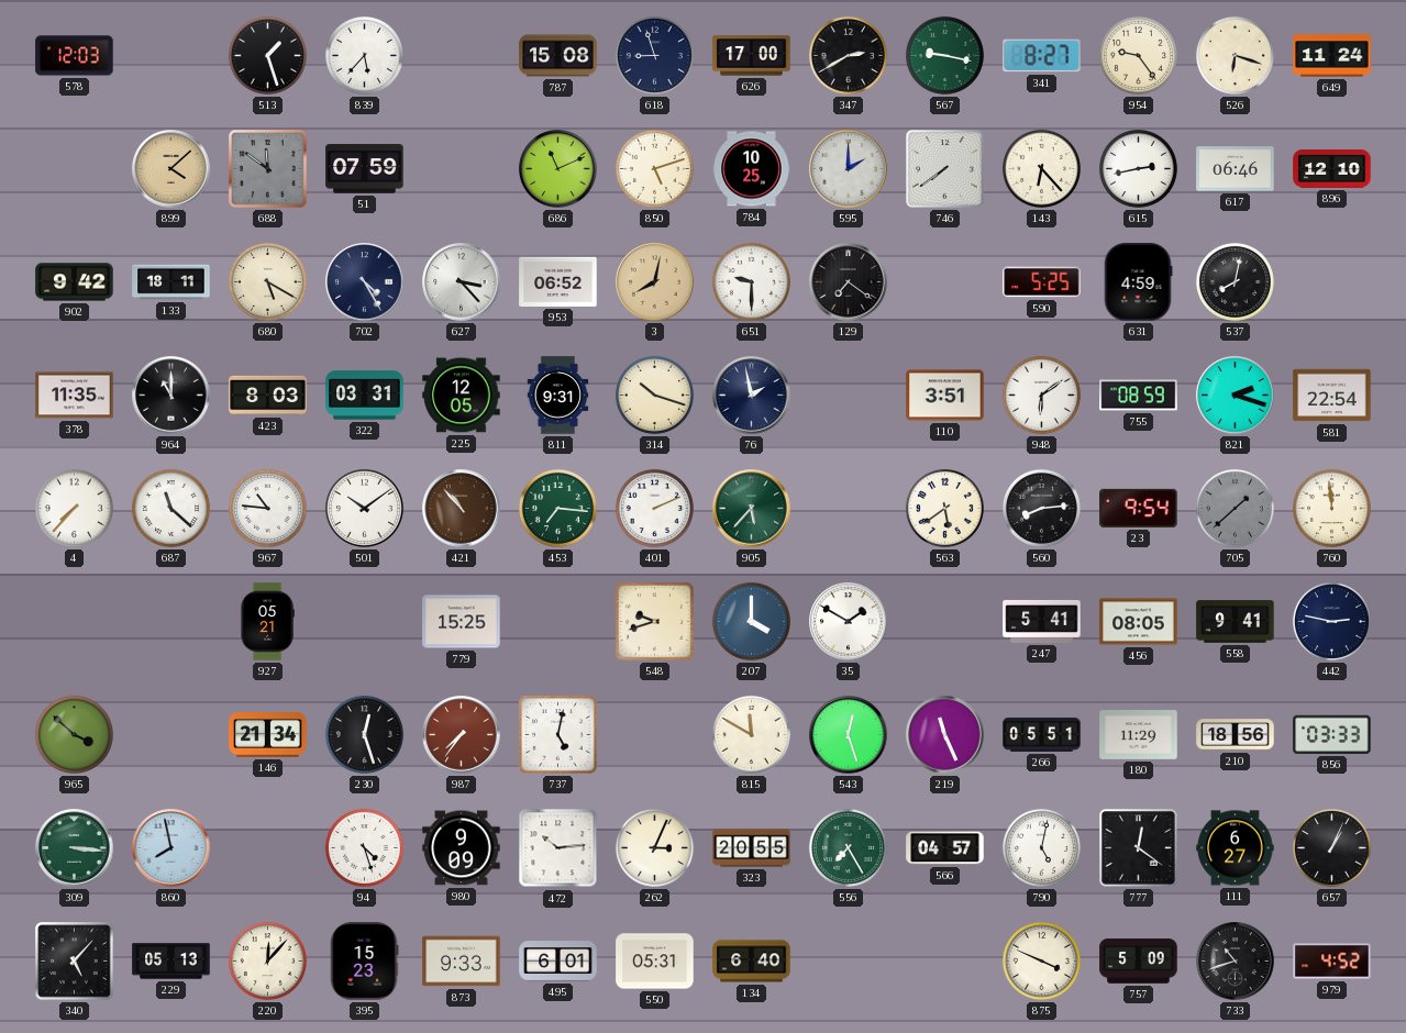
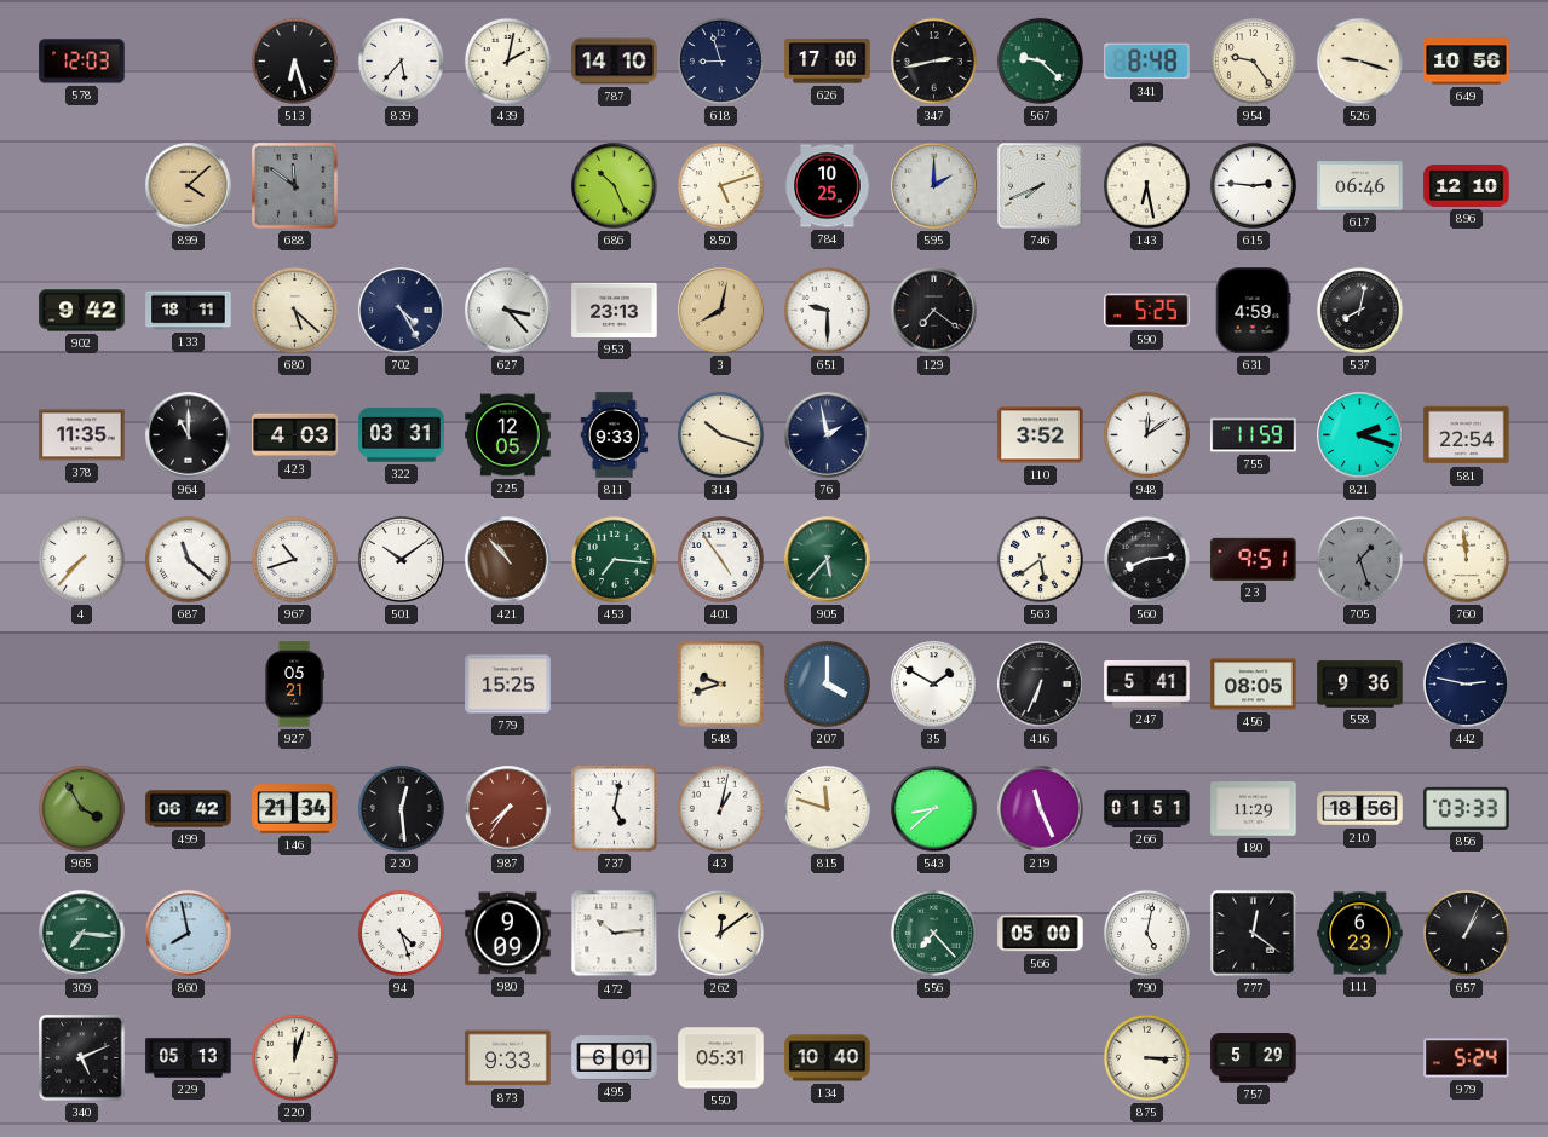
513: 1:27 -> 6:27 (294, 60)
439: none -> 2:02 (507, 60)
787: 15:08 -> 14:10 (615, 62)
347: 2:40 -> 2:43 (933, 60)
567: 9:17 -> 9:22 (1040, 60)
341: 8:27 -> 8:48 (1147, 62)
526: 6:18 -> 9:18 (1359, 60)
649: 11:24 -> 10:56 (1467, 62)
51: 07:59 -> none (365, 169)
686: 11:11 -> 10:26 (615, 186)
746: 7:39 -> 7:41 (1041, 186)
143: 6:23 -> 6:28 (1146, 185)
615: 2:43 -> 2:46 (1253, 185)
680: 5:20 -> 5:22 (294, 310)
953: 06:52 -> 23:13 (615, 310)
423: 8:03 -> 4:03 (295, 435)
811: 9:31 -> 9:33 (615, 435)
110: 3:51 -> 3:52 (1041, 435)
948: 6:09 -> 12:09 (1146, 434)
755: 08:59 -> 11:59 (1254, 435)
967: 10:46 -> 10:42 (294, 559)
401: 2:11 -> 4:54 (720, 559)
23: 9:54 -> 9:51 (1254, 559)
705: 1:38 -> 1:27 (1359, 559)
416: none -> 6:34 (1041, 685)
558: 9:41 -> 9:36 (1360, 685)
965: 3:52 -> 3:55 (81, 808)
499: none -> 06:42 (189, 809)
230: 12:27 -> 12:29 (401, 808)
43: none -> 1:02 (720, 808)
815: 11:50 -> 11:48 (827, 808)
543: 12:27 -> 8:38 (934, 809)
266: 05:51 -> 01:51 (1147, 808)
309: 3:16 -> 7:16 (82, 934)
262: 3:04 -> 12:09 (720, 933)
323: 20:55 -> none (752, 848)
556: 7:25 -> 7:23 (933, 933)
566: 04:57 -> 05:00 (1041, 934)
111: 6:27 -> 6:23 (1360, 934)
340: 5:07 -> 5:11 (82, 1058)
220: 12:07 -> 12:03 (294, 1057)
395: 15:23 -> none (364, 962)
134: 6:40 -> 10:40 (828, 1058)
875: 3:49 -> 3:15 (1146, 1057)
757: 5:09 -> 5:29 (1254, 1058)
733: 10:42 -> none (1236, 962)
979: 4:52 -> 5:24 (1467, 1058)
